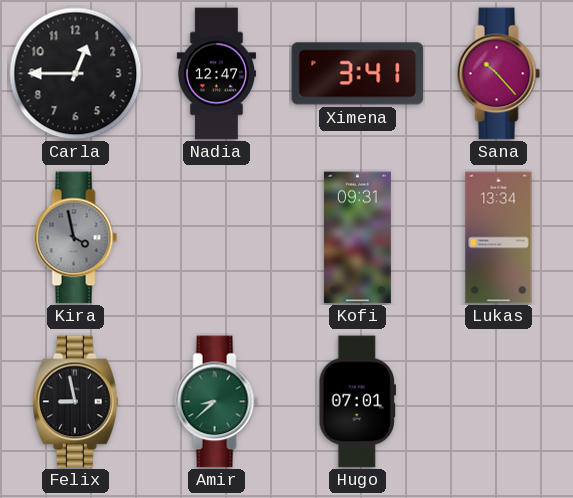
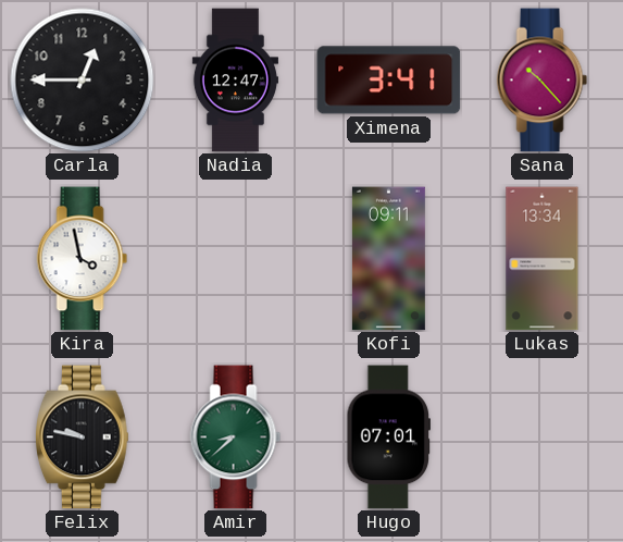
Kira dial: grey -> white (83, 259)
Kofi: 09:31 -> 09:11 (388, 259)
Felix: 8:58 -> 9:47 (83, 438)
